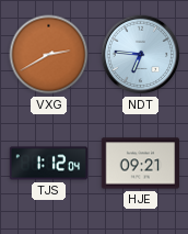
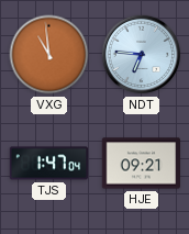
VXG: 2:40 -> 10:59 (49, 55)
TJS: 1:12 -> 1:47 (49, 164)
